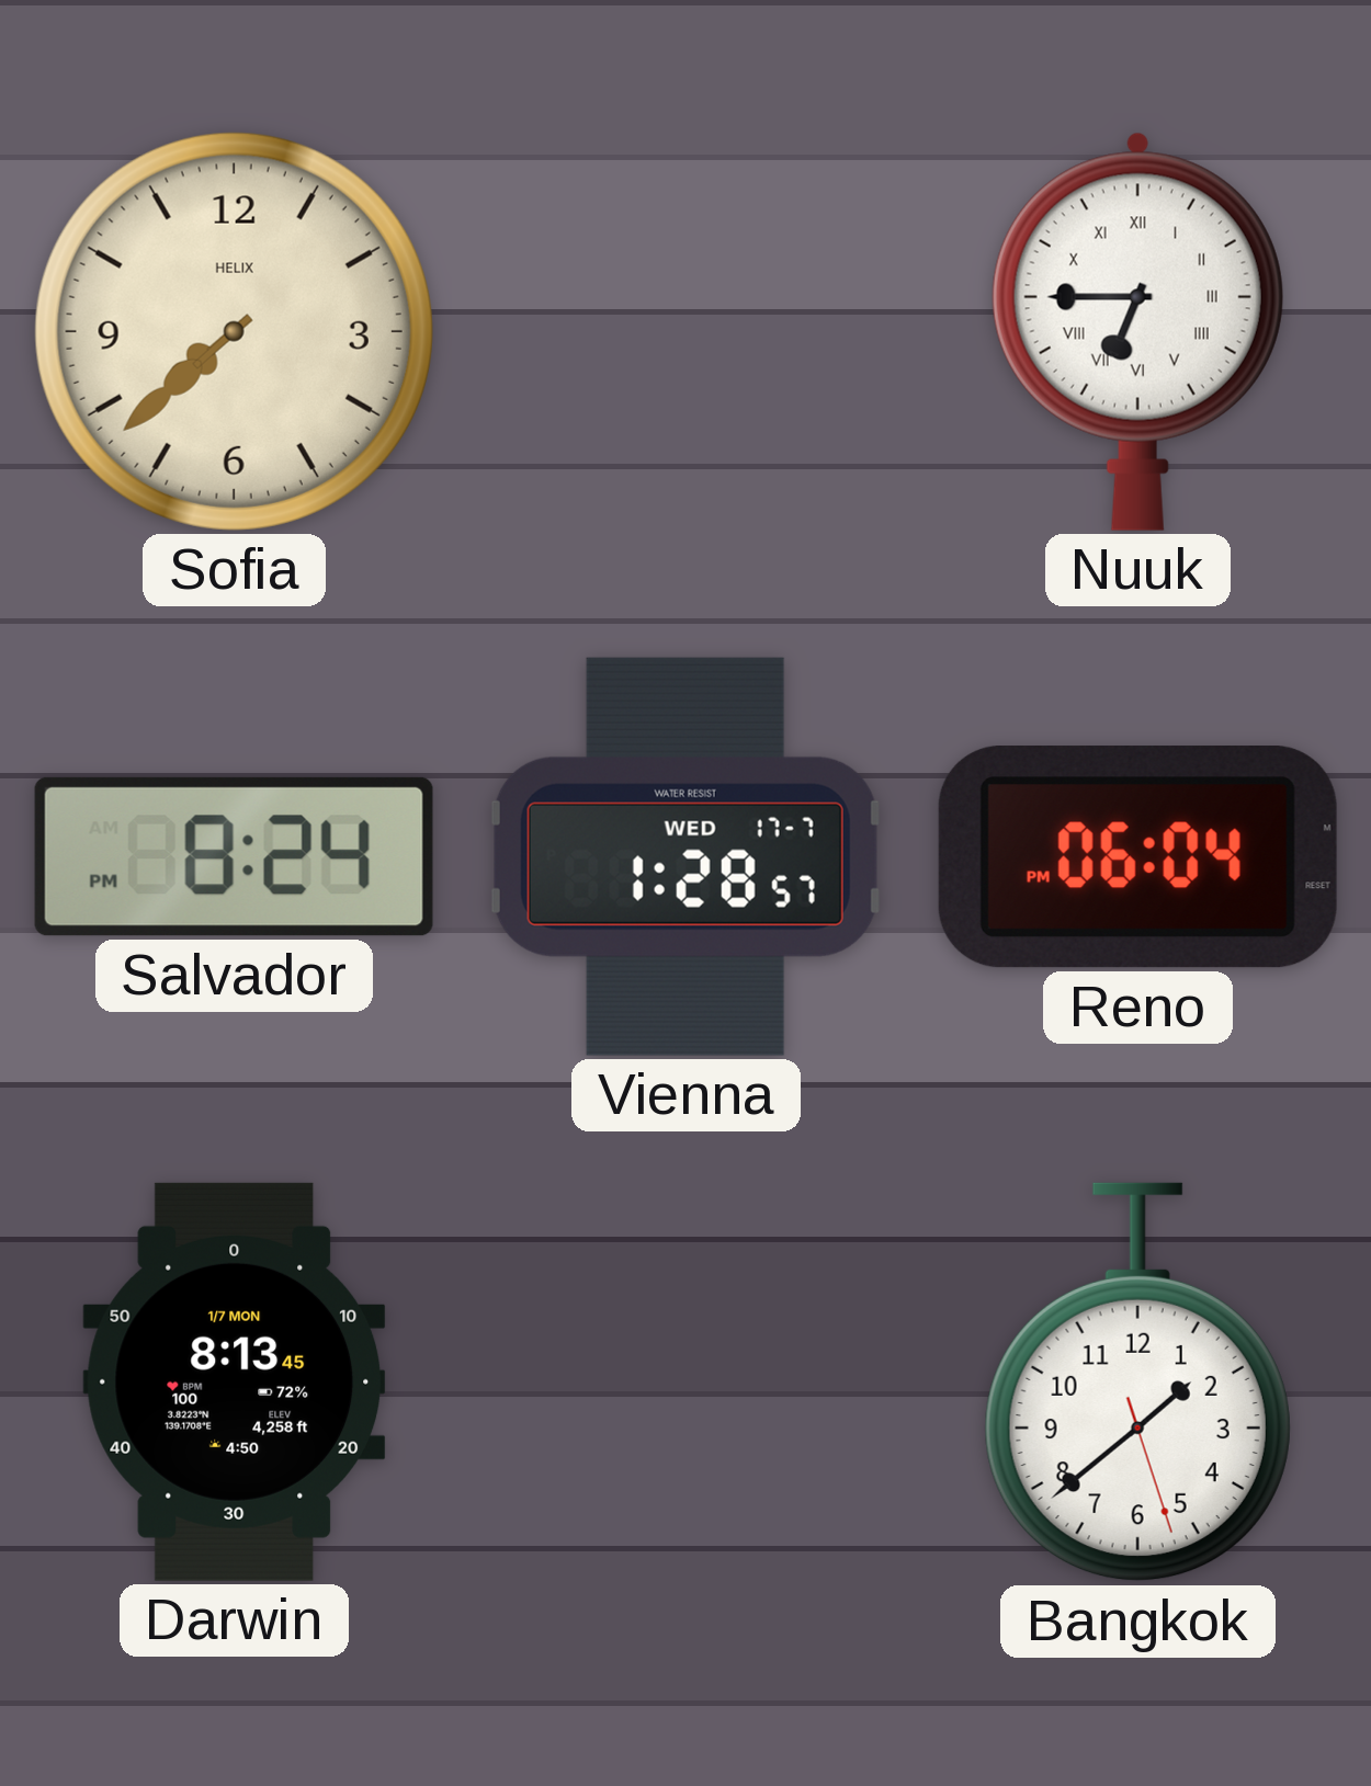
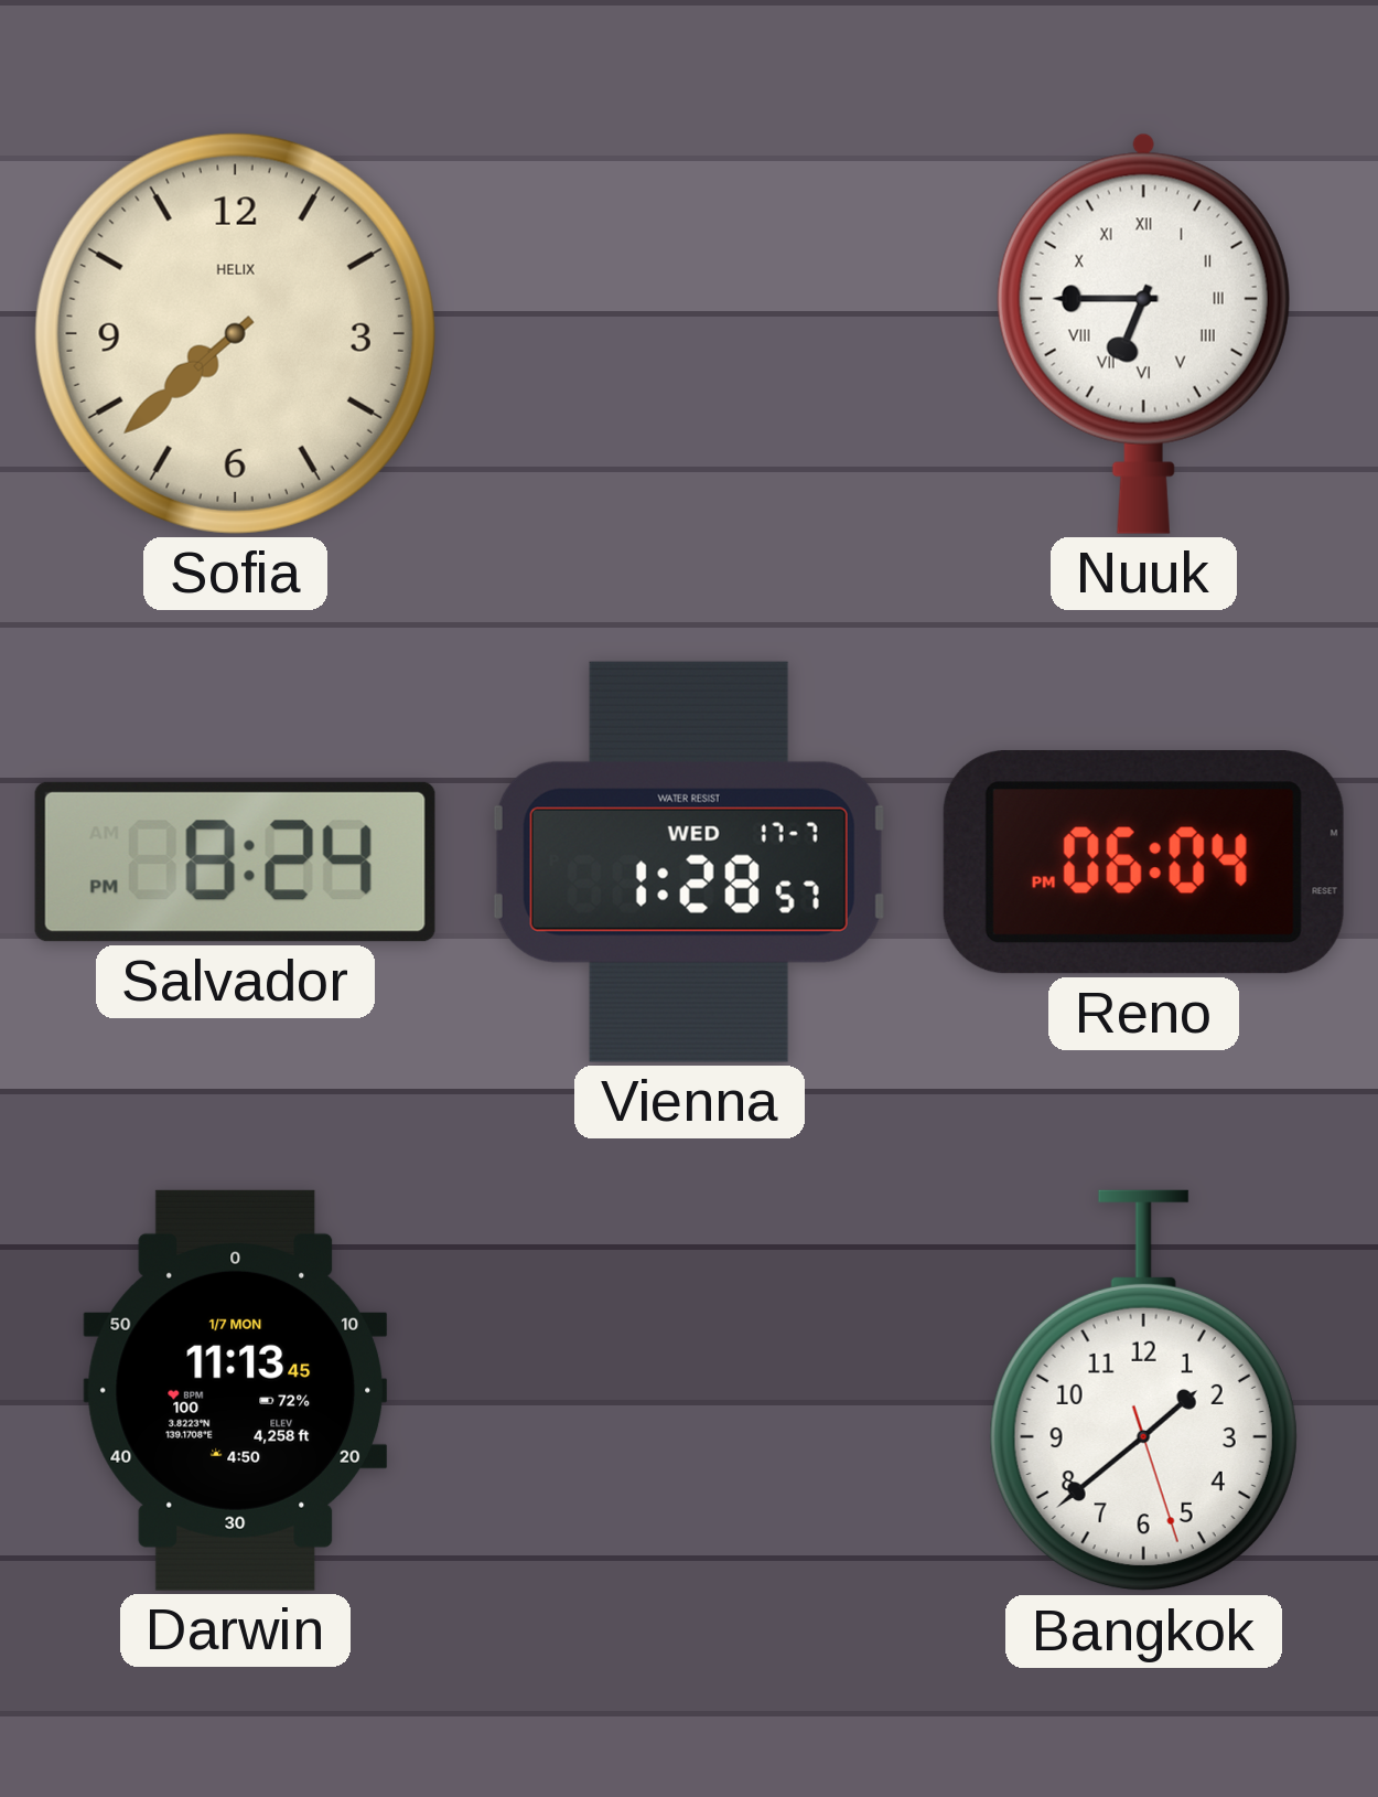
Darwin: 8:13 -> 11:13 (236, 1390)
